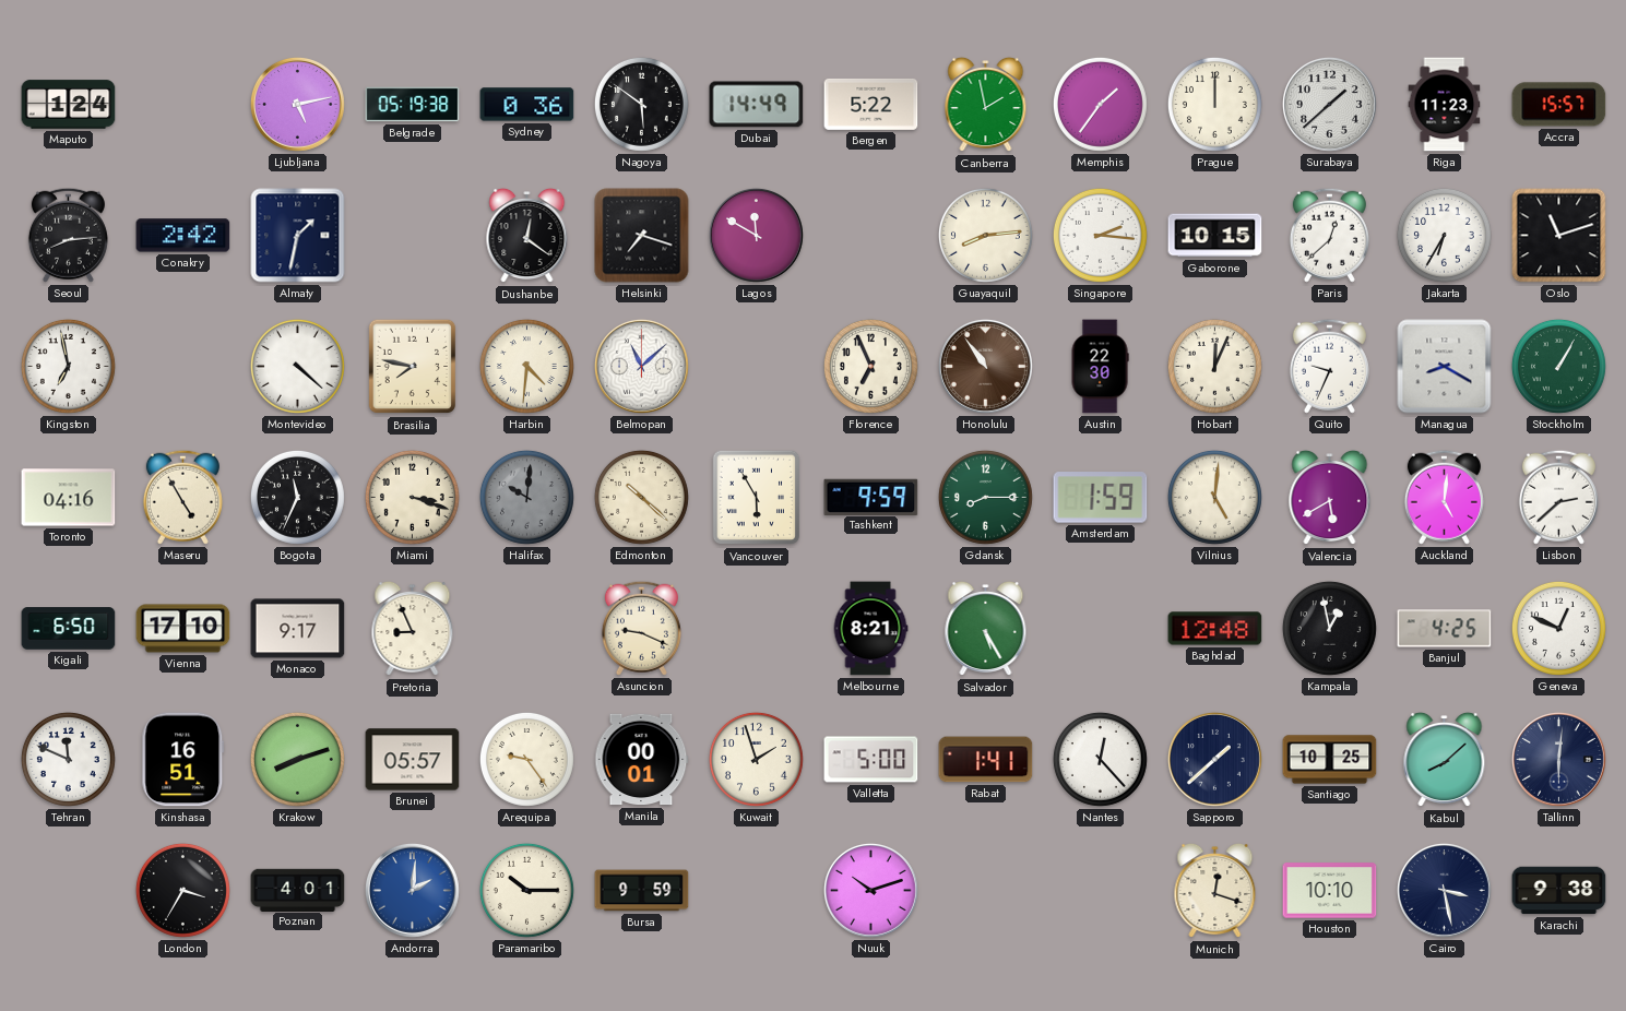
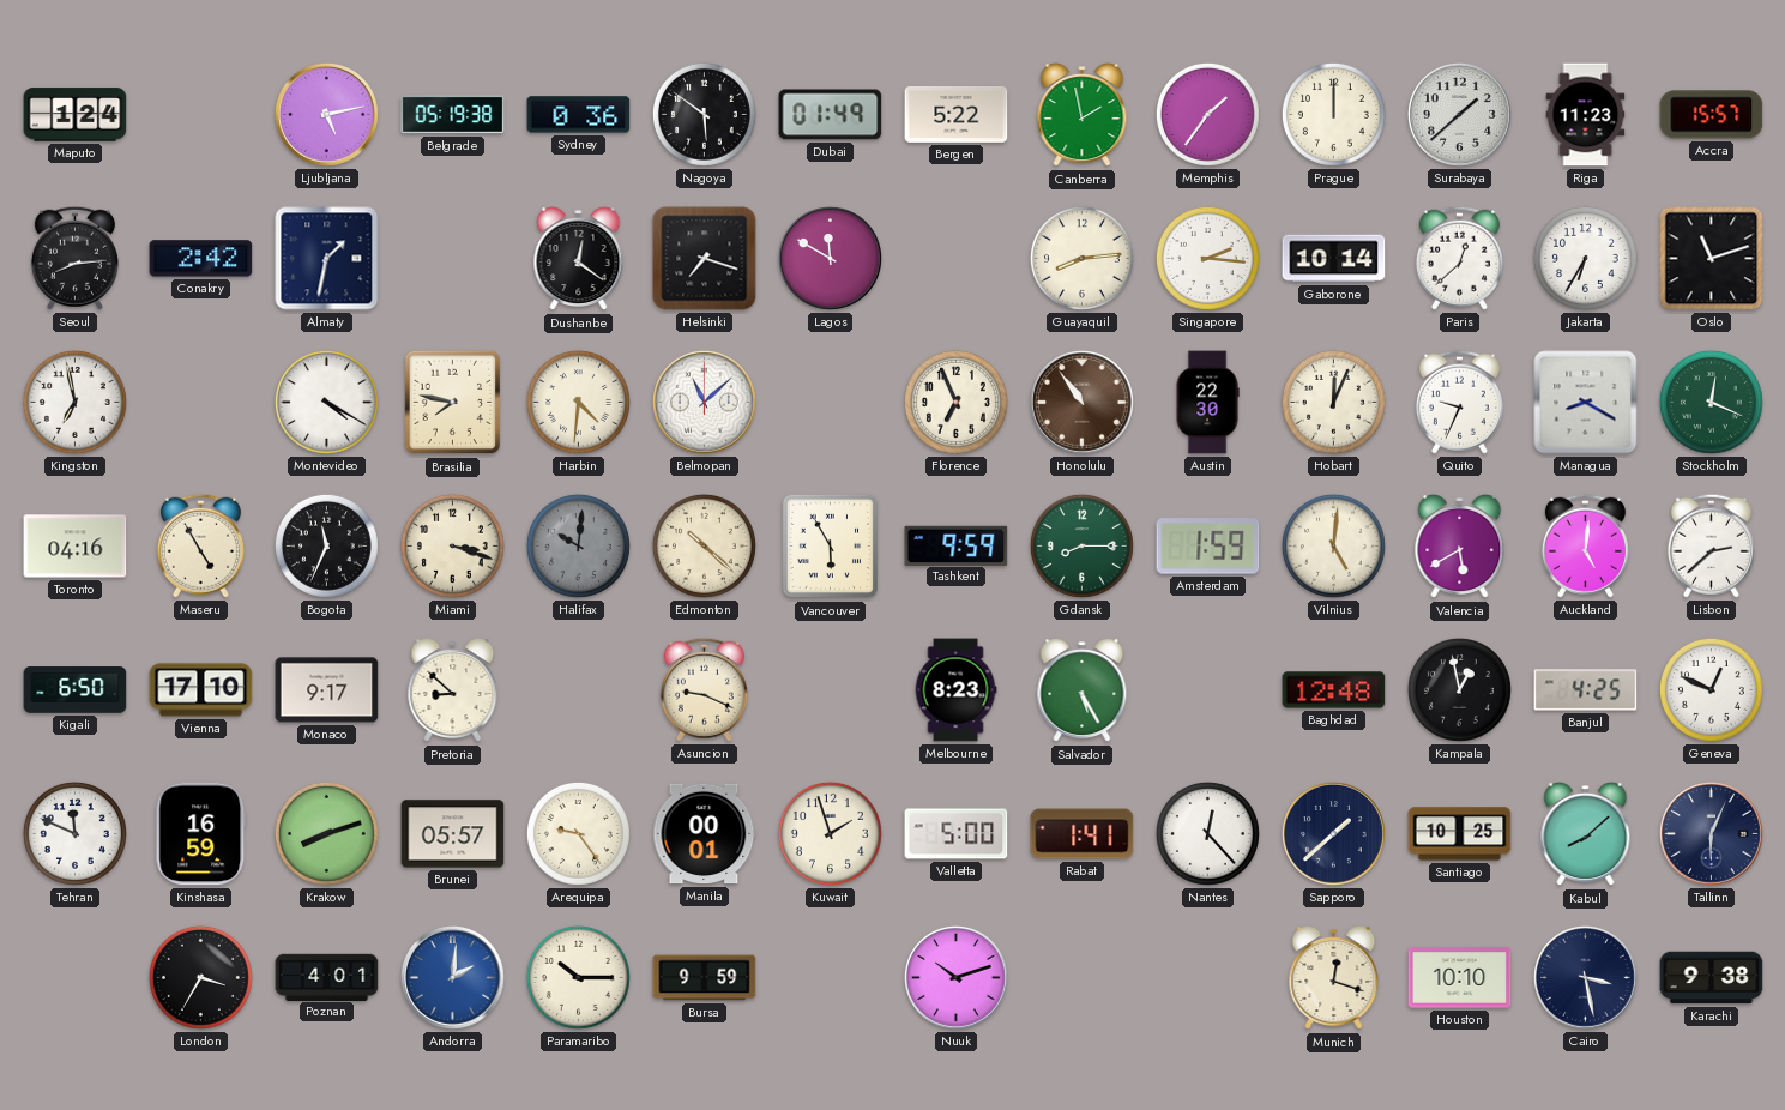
Dubai: 14:49 -> 01:49 (831, 115)
Gaborone: 10:15 -> 10:14 (1334, 259)
Montevideo: 4:22 -> 4:20 (326, 402)
Stockholm: 1:05 -> 12:19 (1711, 402)
Pretoria: 8:56 -> 8:52 (453, 690)
Melbourne: 8:21 -> 8:23 (955, 690)
Kinshasa: 16:51 -> 16:59 (201, 834)
Tallinn: 6:01 -> 6:04 (1712, 834)
